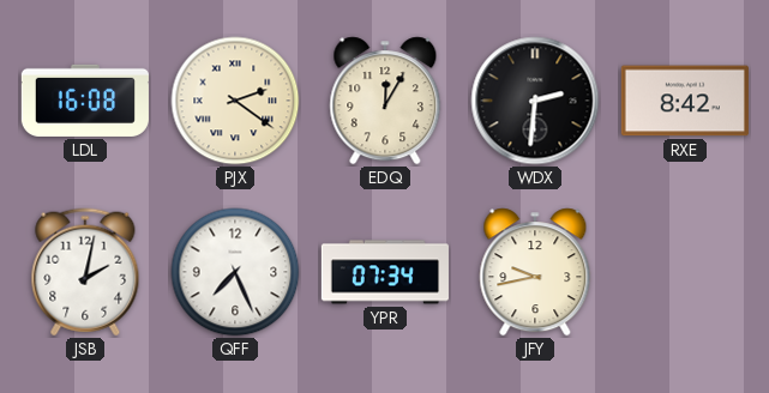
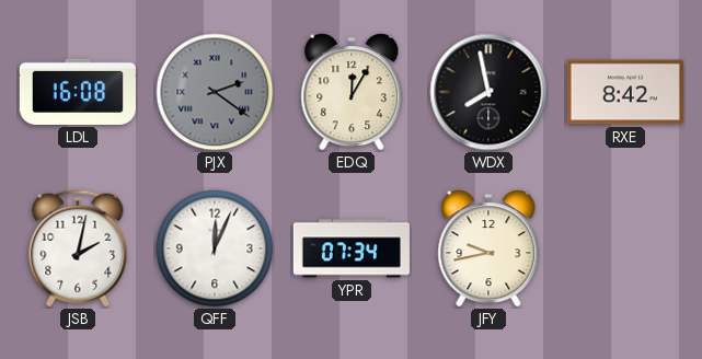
PJX dial: cream -> grey (215, 92)
WDX: 2:31 -> 7:58 (488, 92)
QFF: 7:26 -> 12:04 (215, 248)
